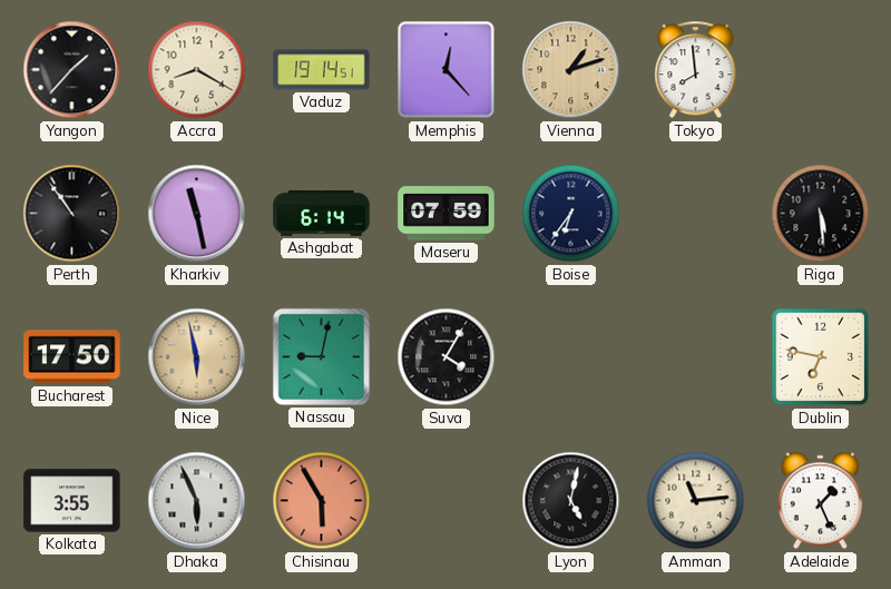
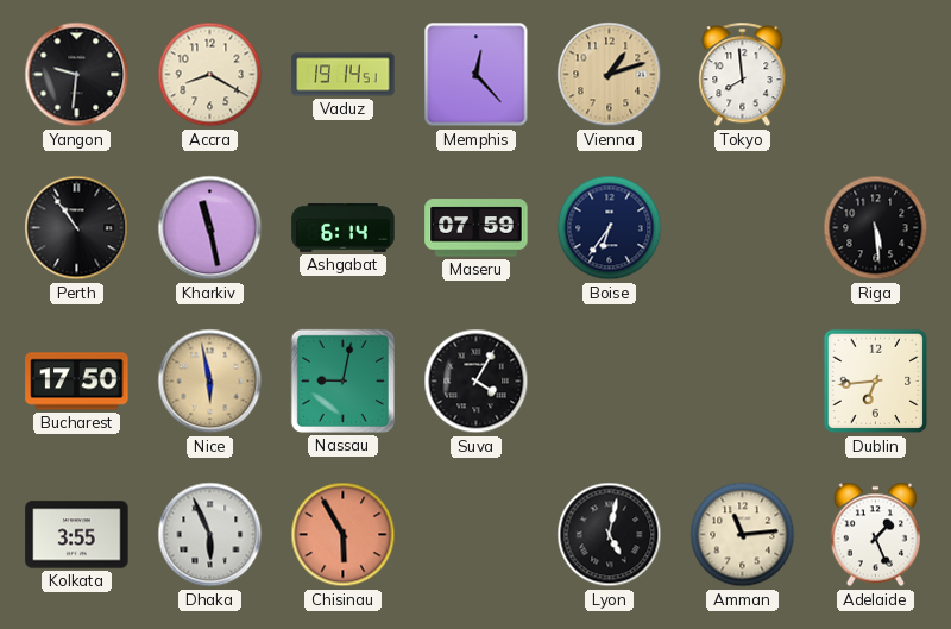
Yangon: 1:37 -> 9:31 (77, 75)
Dublin: 6:47 -> 6:44 (876, 382)
